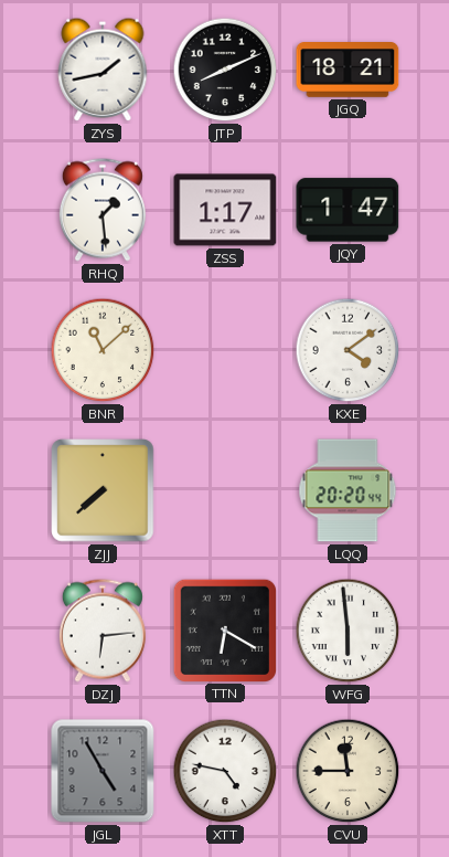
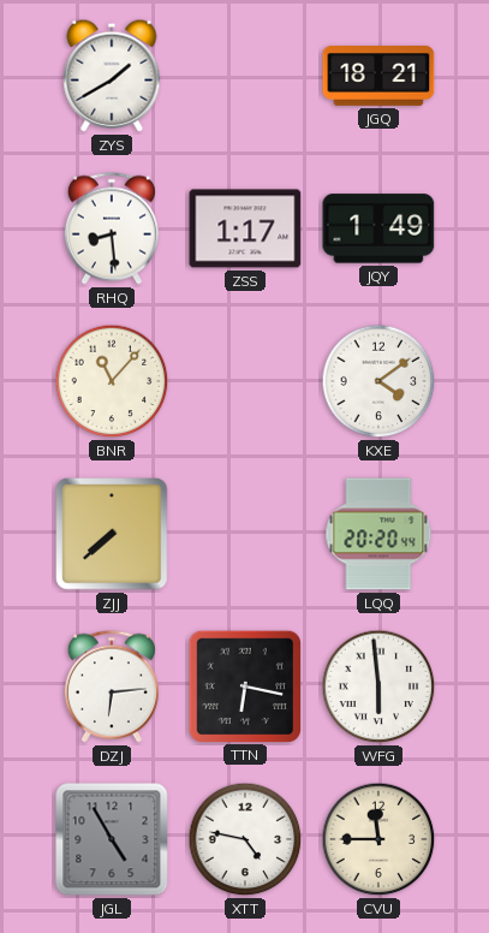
ZYS: 1:43 -> 1:40 (112, 76)
JTP: 8:11 -> none (225, 70)
RHQ: 1:29 -> 8:29 (112, 228)
JQY: 1:47 -> 1:49 (378, 228)
BNR: 11:08 -> 11:07 (112, 381)
TTN: 6:20 -> 6:17 (244, 685)
